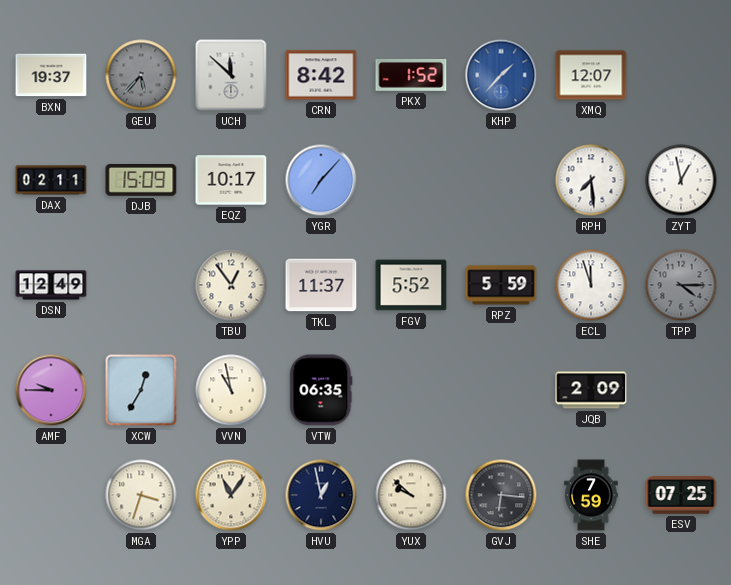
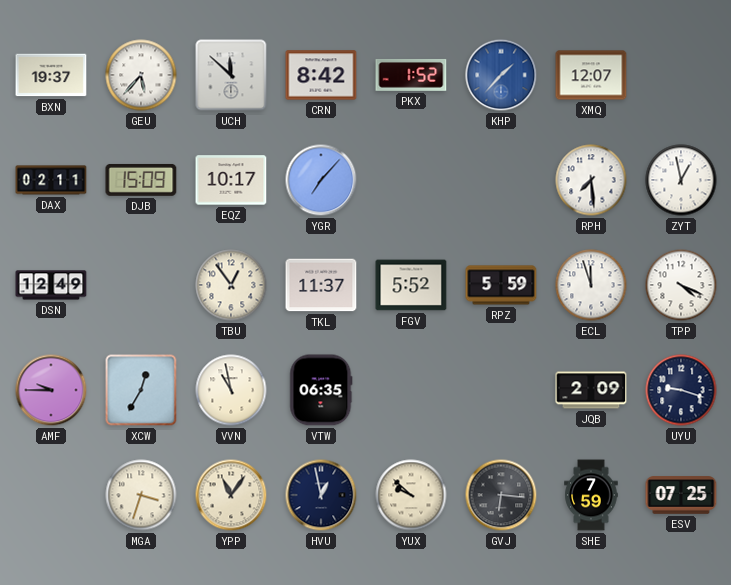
GEU dial: grey -> white (141, 75)
TPP: 4:15 -> 4:19 (681, 285)
TPP dial: grey -> white (681, 285)
UYU: none -> 9:18 (681, 390)
